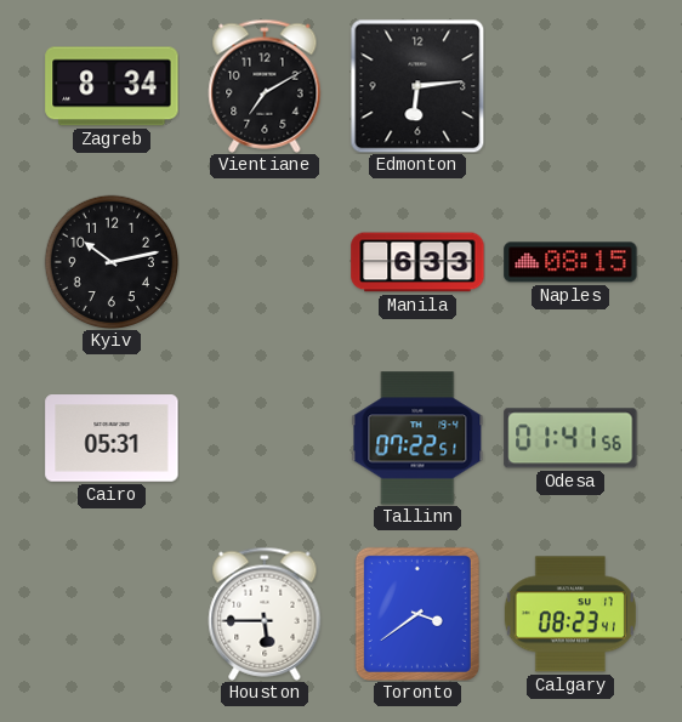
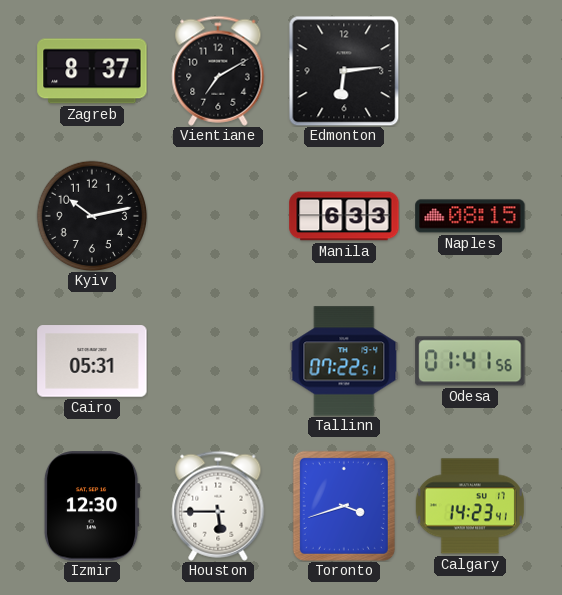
Zagreb: 8:34 -> 8:37 (92, 71)
Izmir: none -> 12:30 (92, 506)
Toronto: 3:39 -> 3:42 (344, 506)
Calgary: 08:23 -> 14:23 (470, 506)
